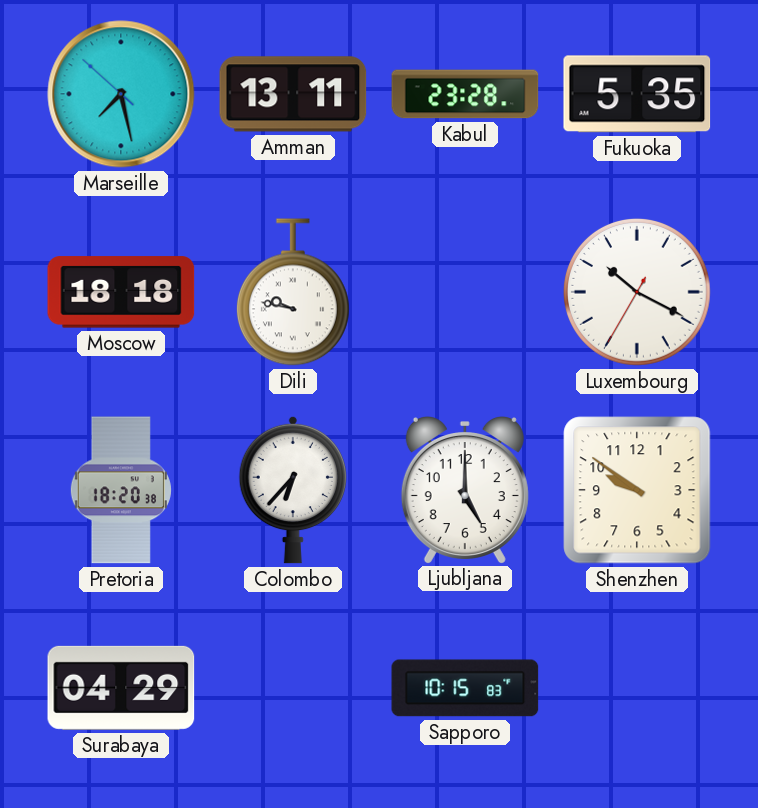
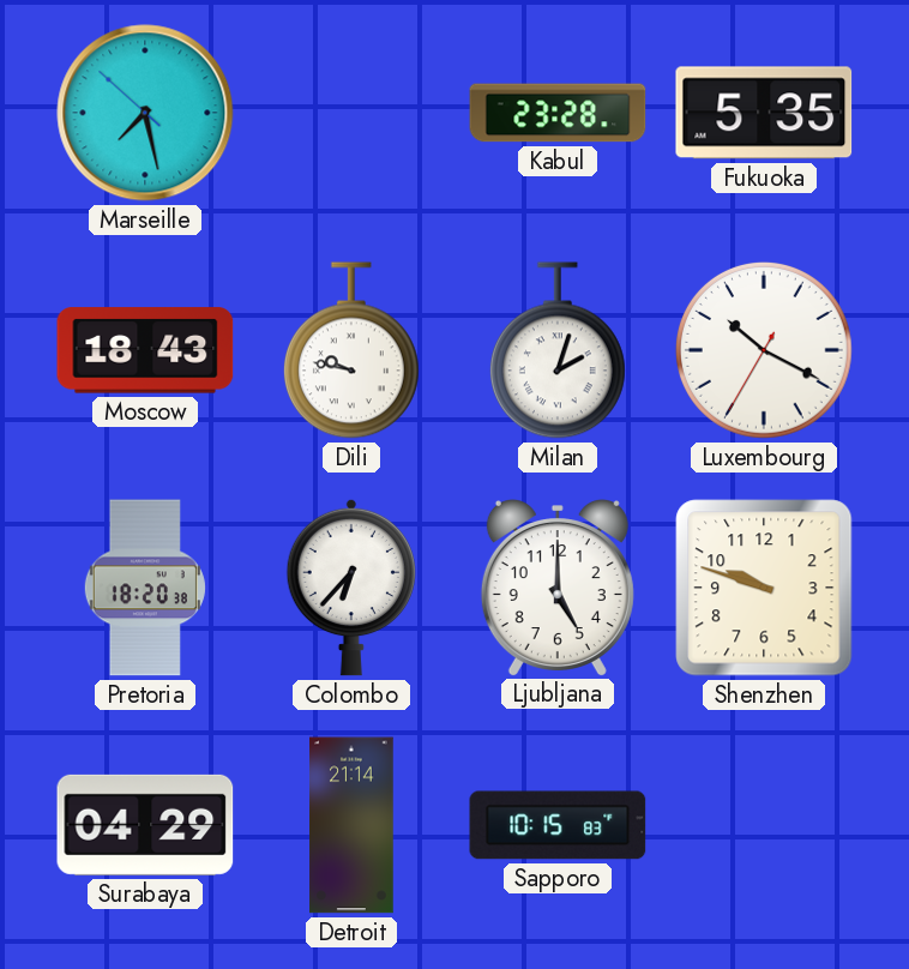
Amman: 13:11 -> none (293, 94)
Moscow: 18:18 -> 18:43 (145, 350)
Milan: none -> 2:03 (558, 350)
Shenzhen: 9:51 -> 9:48 (764, 588)
Detroit: none -> 21:14 (351, 825)
